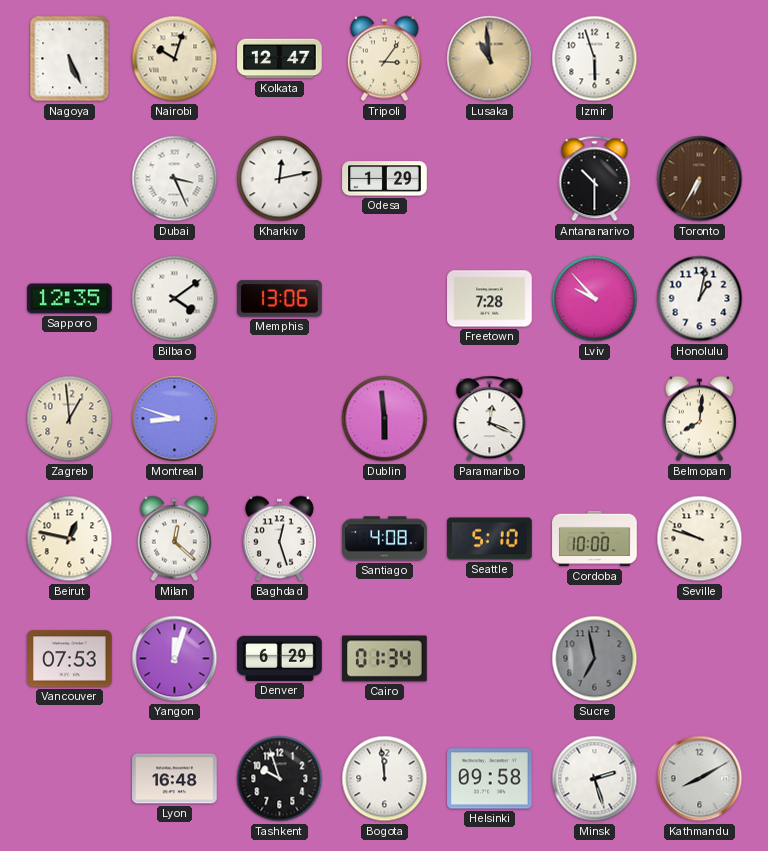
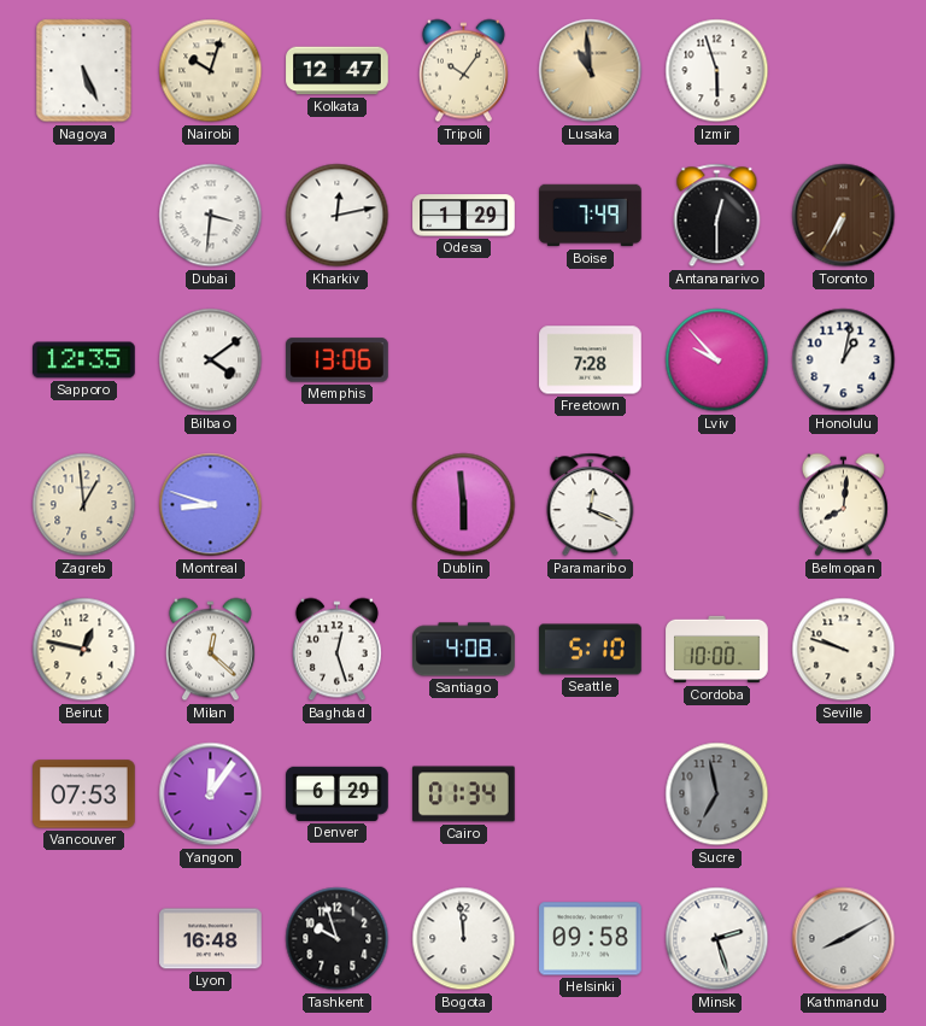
Tripoli: 3:06 -> 10:06 (463, 71)
Dubai: 3:26 -> 3:31 (211, 216)
Boise: none -> 7:49 (591, 216)
Antananarivo: 10:30 -> 12:30 (717, 216)
Yangon: 12:03 -> 12:06 (211, 795)
